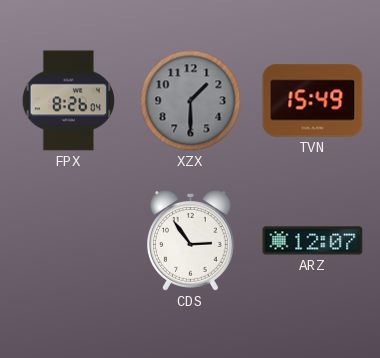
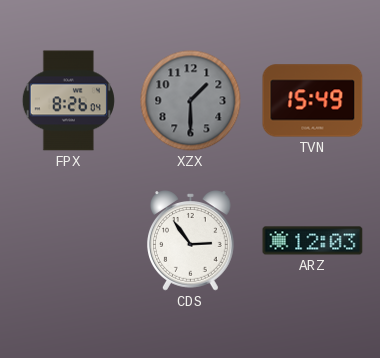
ARZ: 12:07 -> 12:03 (313, 241)
